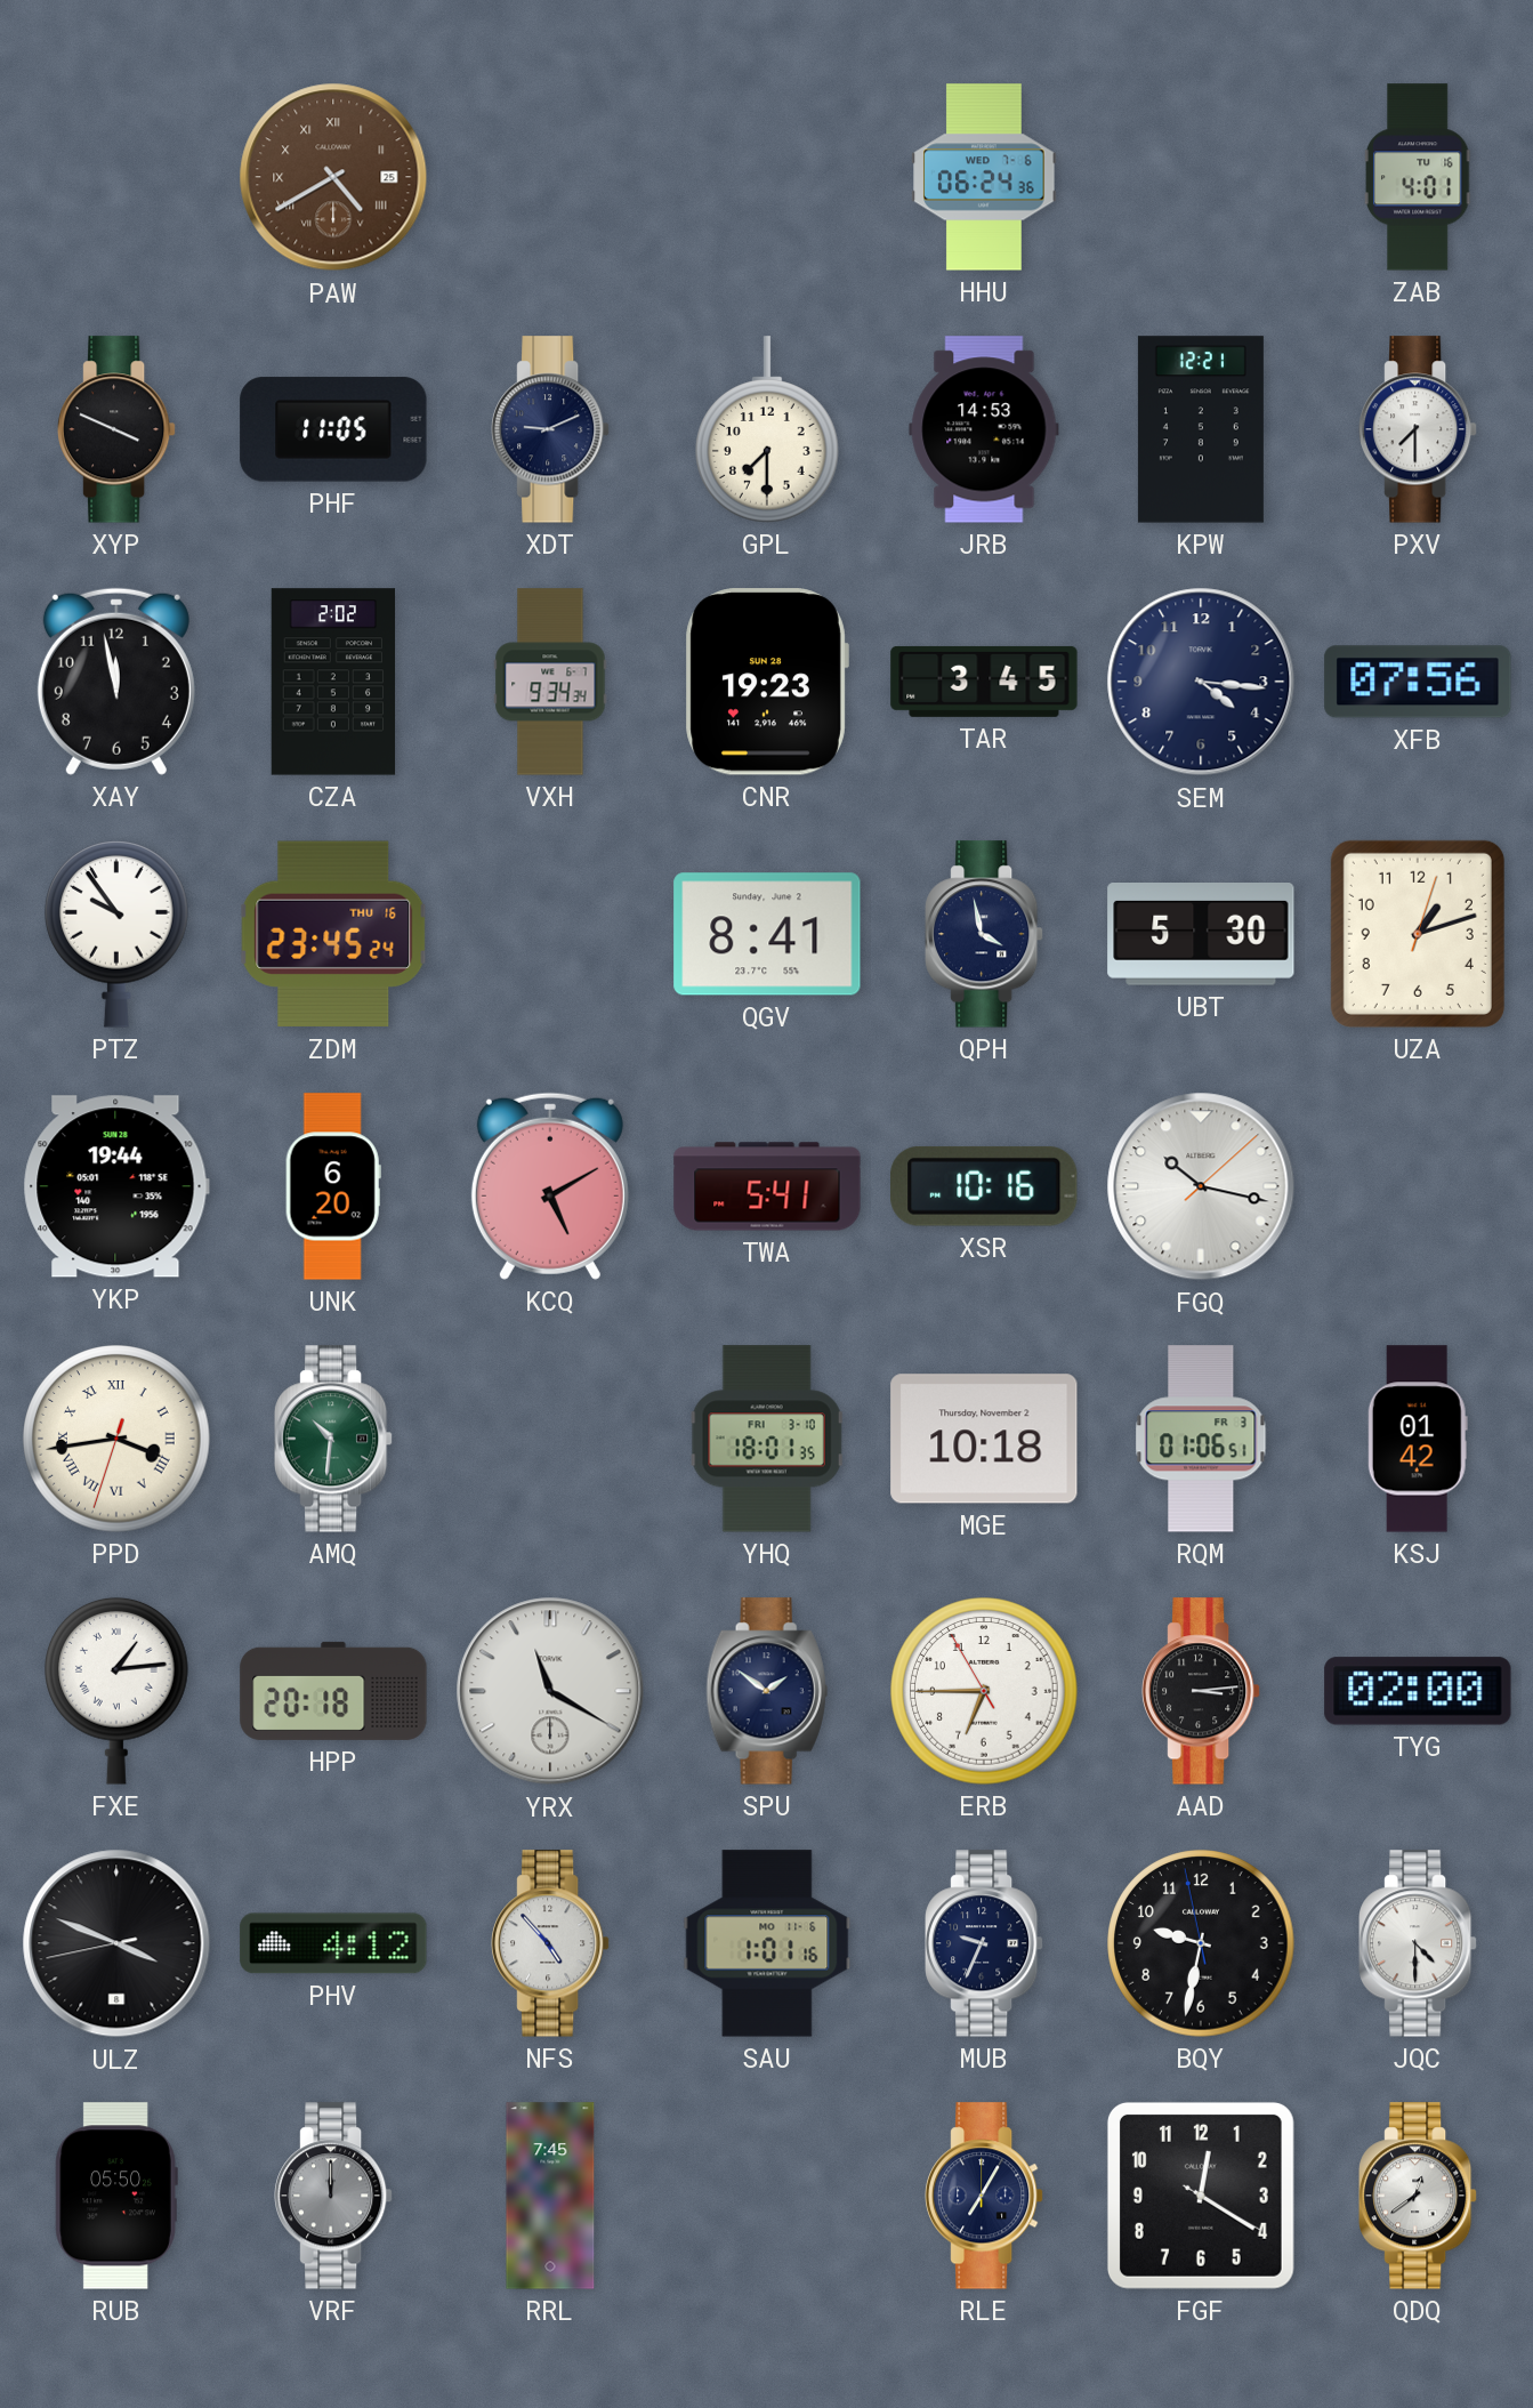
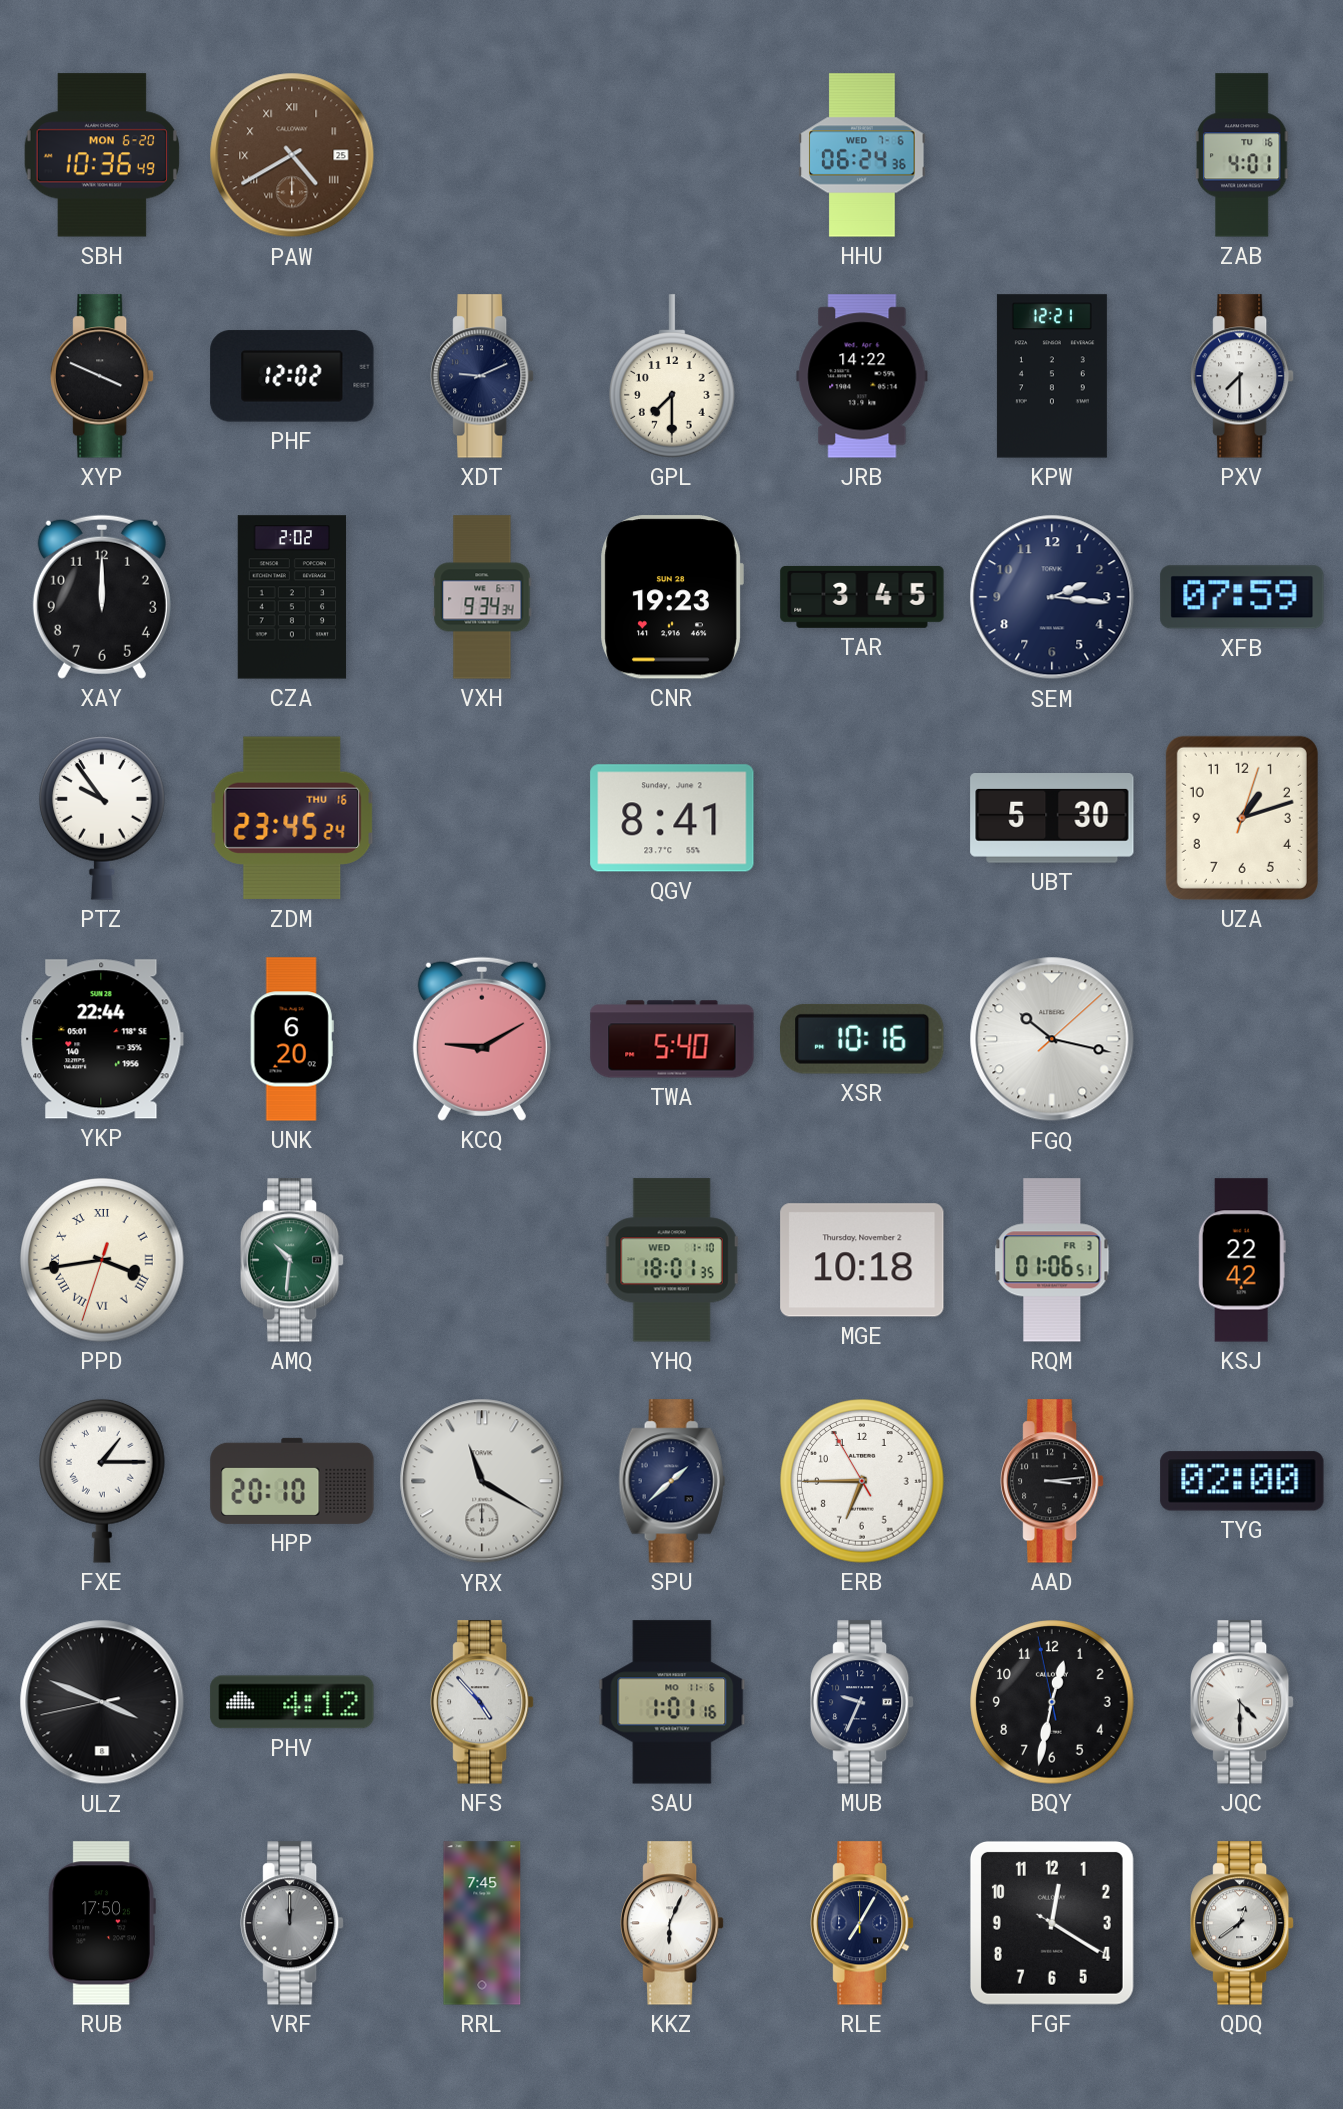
SBH: none -> 10:36 (102, 155)
PHF: 11:05 -> 12:02 (292, 376)
JRB: 14:53 -> 14:22 (862, 376)
XAY: 11:58 -> 12:00 (102, 597)
SEM: 4:16 -> 2:16 (1052, 597)
XFB: 07:56 -> 07:59 (1242, 597)
QPH: 3:58 -> none (985, 934)
YKP: 19:44 -> 22:44 (102, 1039)
KCQ: 5:10 -> 9:10 (482, 1039)
TWA: 5:41 -> 5:40 (672, 1039)
YHQ date: FRI 3-10 -> WED 1-10 (672, 1260)
KSJ: 01:42 -> 22:42 (1242, 1260)
FXE: 1:14 -> 1:15 (103, 1481)
HPP: 20:18 -> 20:10 (292, 1481)
SPU: 1:51 -> 1:38 (672, 1481)
BQY: 9:31 -> 12:31 (1052, 1702)
RUB: 05:50 -> 17:50 (102, 1923)
KKZ: none -> 6:04 (673, 1923)
